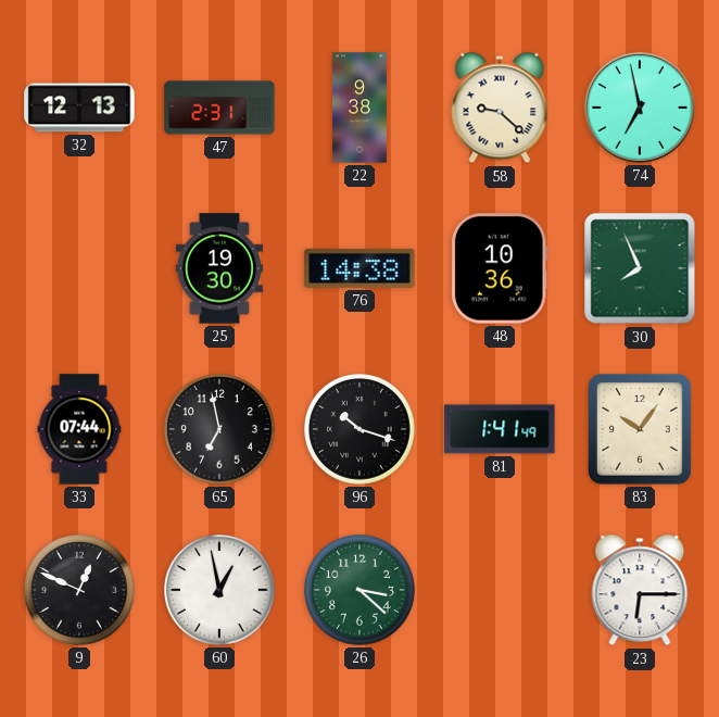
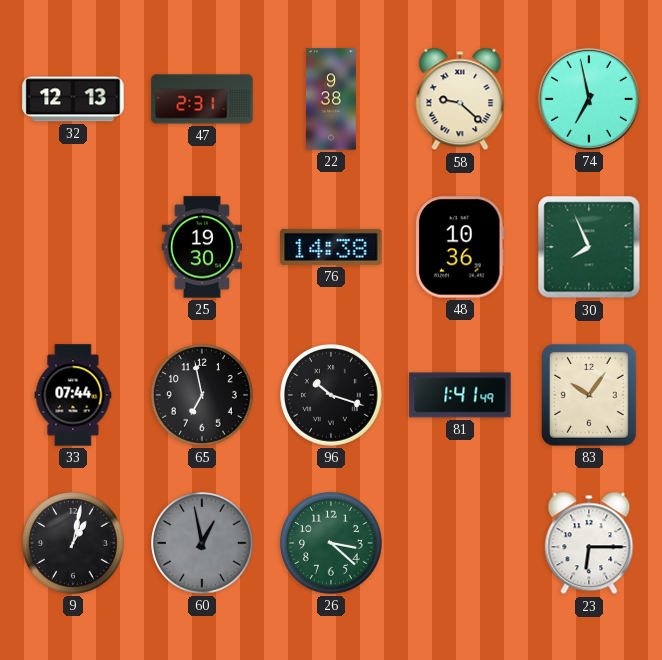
9: 12:49 -> 1:02 (74, 544)
60 dial: white -> grey (203, 544)
